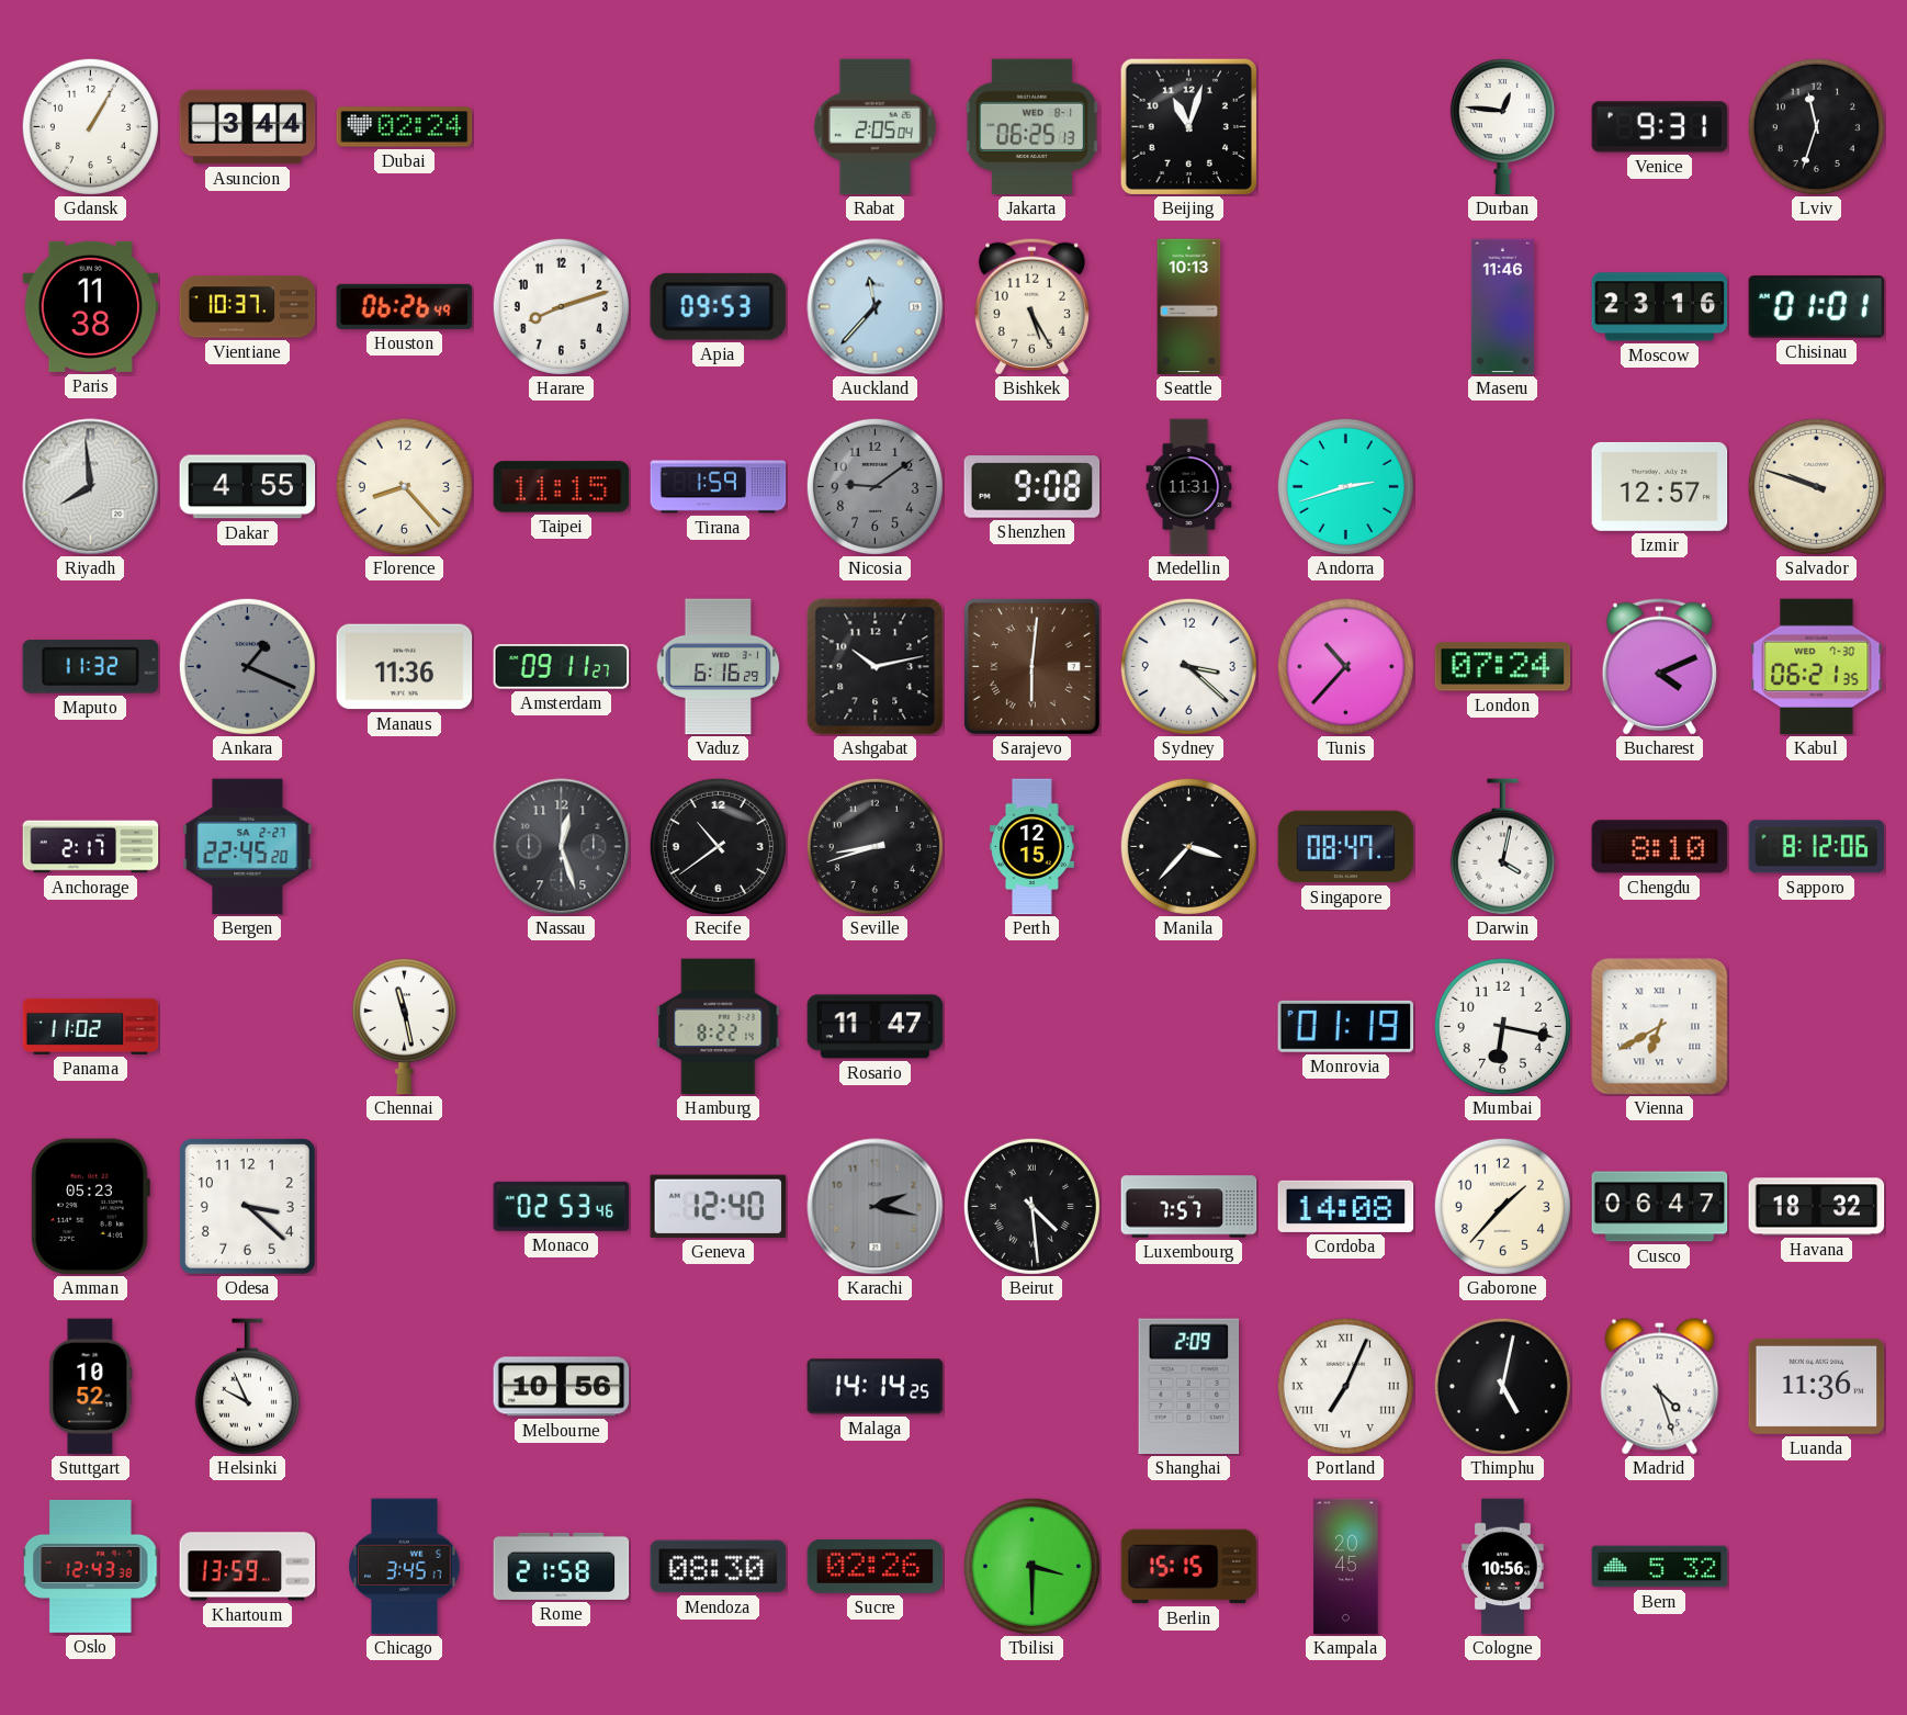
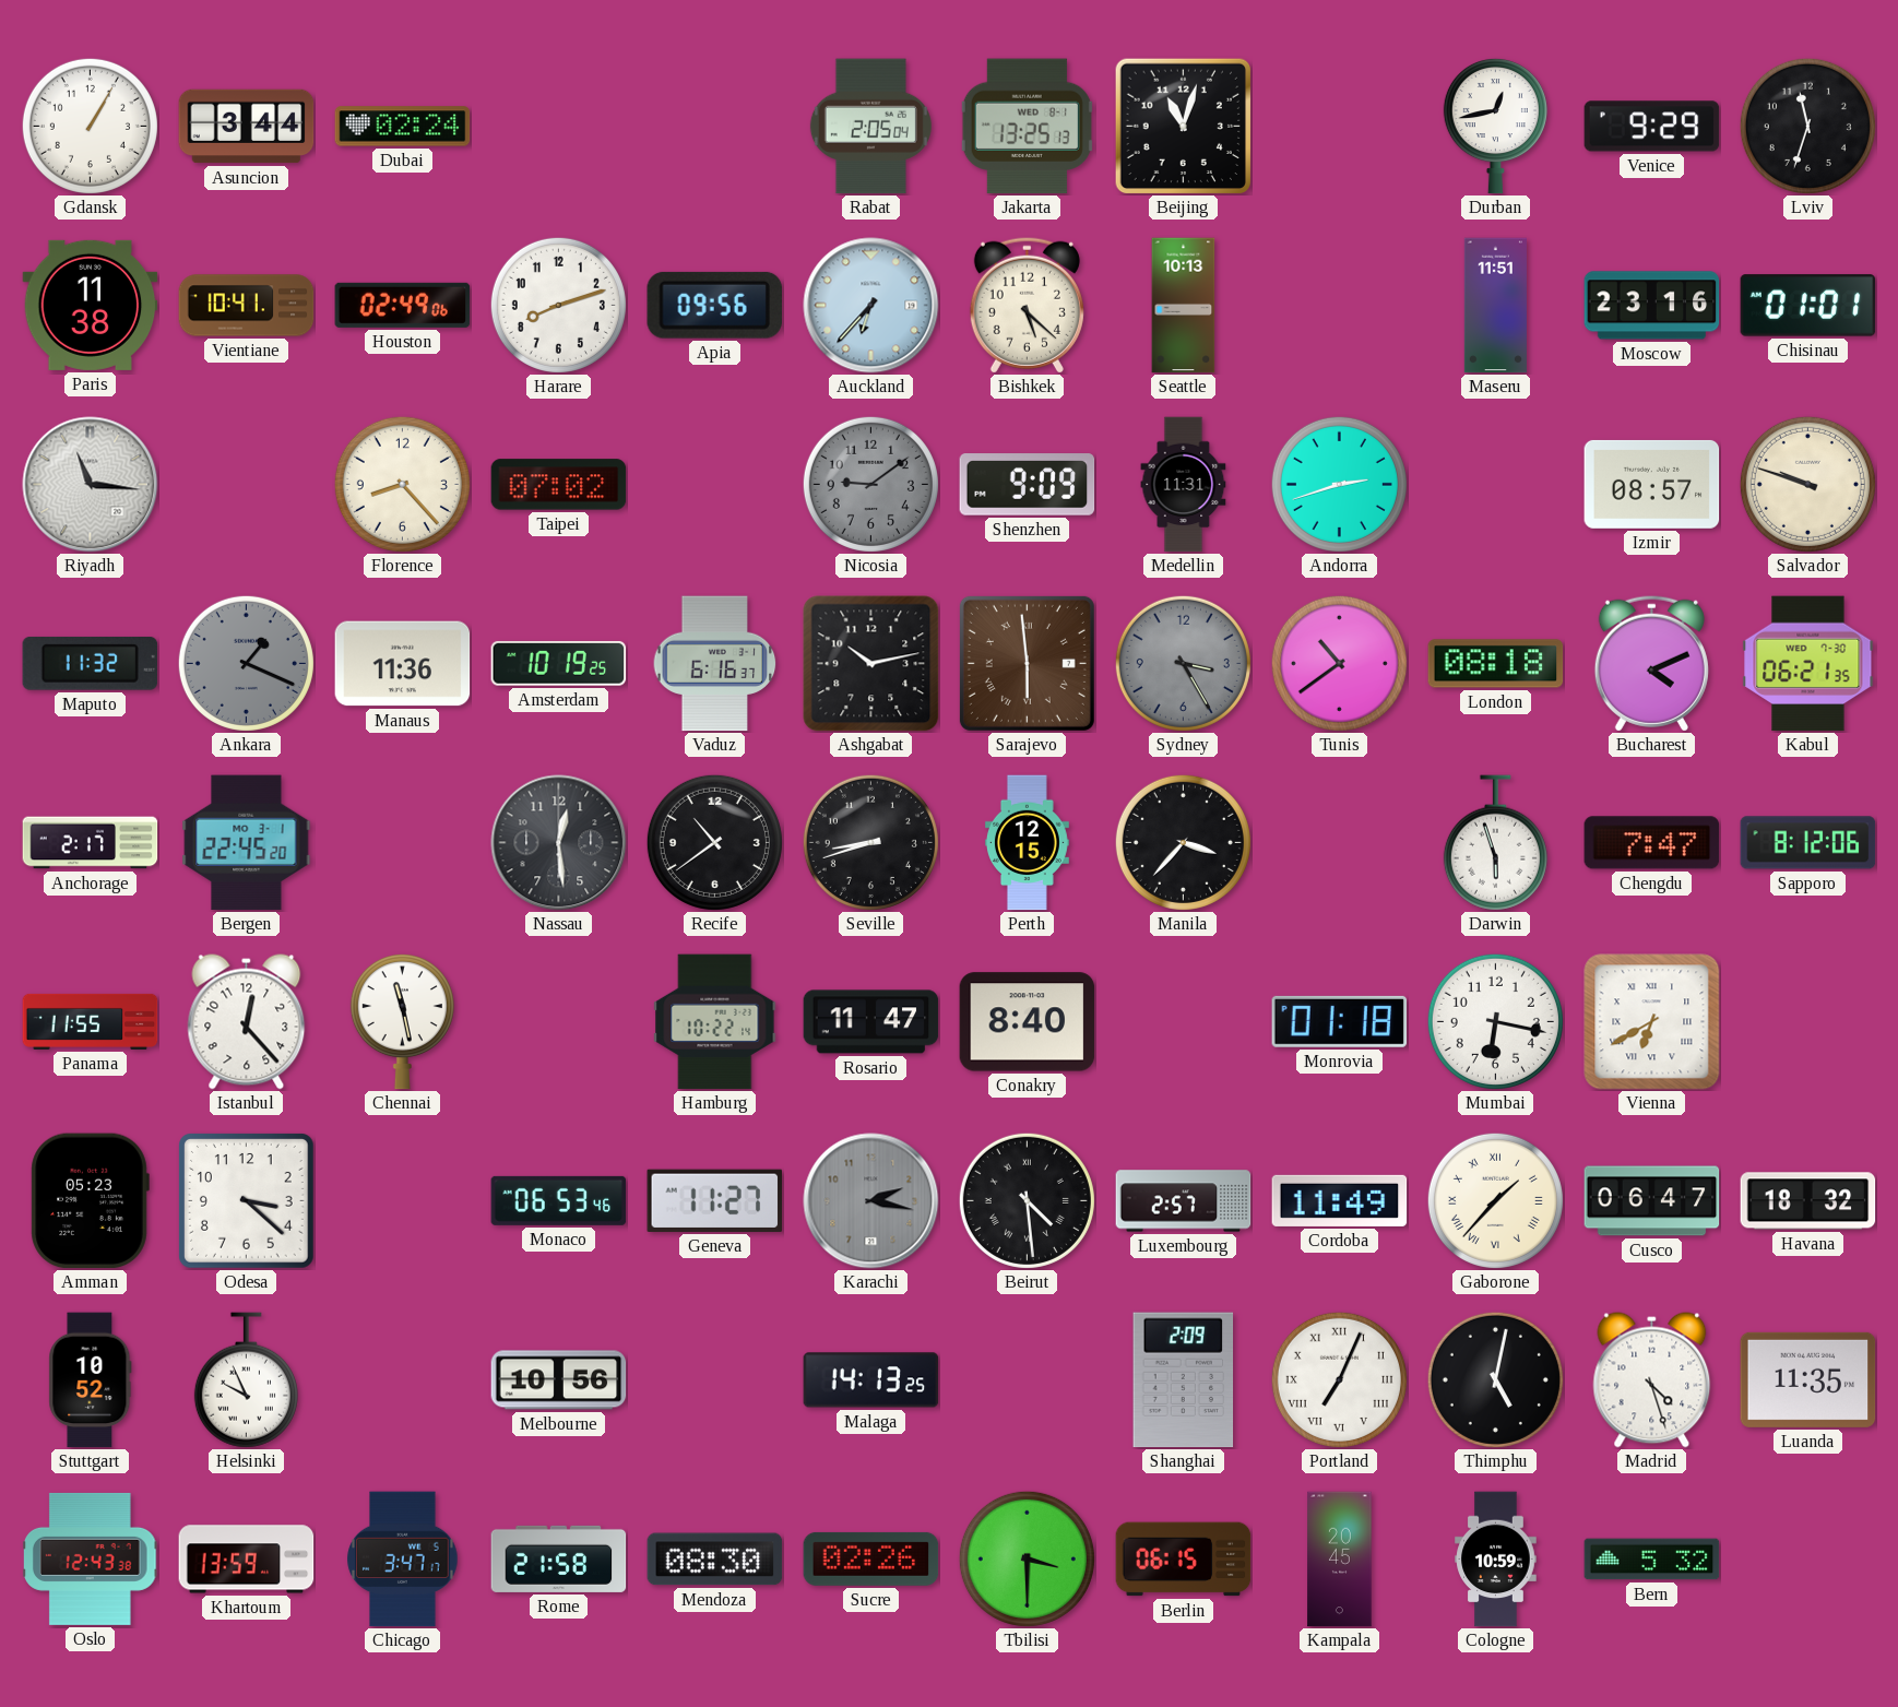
Jakarta: 06:25 -> 13:25 (1027, 127)
Durban: 12:46 -> 12:43 (1495, 126)
Venice: 9:31 -> 9:29 (1652, 127)
Vientiane: 10:37 -> 10:41 (247, 306)
Houston: 06:26 -> 02:49 (403, 305)
Apia: 09:53 -> 09:56 (714, 305)
Auckland: 11:37 -> 6:37 (871, 306)
Bishkek: 5:25 -> 5:22 (1027, 305)
Maseru: 11:46 -> 11:51 (1495, 306)
Riyadh: 7:59 -> 11:16 (91, 485)
Dakar: 4:55 -> none (248, 487)
Taipei: 11:15 -> 07:02 (559, 485)
Tirana: 1:59 -> none (719, 487)
Shenzhen: 9:08 -> 9:09 (1028, 485)
Izmir: 12:57 -> 08:57 (1652, 484)
Amsterdam: 09:11 -> 10:19 (559, 664)
Vaduz: 6:16:29 -> 6:16:37 (715, 664)
Sarajevo: 6:01 -> 5:59 (1027, 663)
Sydney: 3:22 -> 3:25 (1183, 663)
Sydney dial: white -> grey (1183, 663)
Tunis: 10:37 -> 10:39 (1339, 663)
London: 07:24 -> 08:18 (1496, 664)
Bergen date: SA 2-27 -> MO 3-1 (247, 843)
Nassau: 12:27 -> 12:29 (559, 843)
Singapore: 08:47 -> none (1346, 847)
Darwin: 4:02 -> 5:57 (1495, 843)
Chengdu: 8:10 -> 7:47 (1652, 843)
Panama: 11:02 -> 11:55 (91, 1021)
Istanbul: none -> 12:23 (247, 1022)
Hamburg: 8:22 -> 10:22 (715, 1022)
Conakry: none -> 8:40 (1028, 1022)
Monrovia: 01:19 -> 01:18 (1340, 1021)
Monaco: 02:53 -> 06:53 (559, 1200)
Geneva: 12:40 -> 11:27 (715, 1200)
Luxembourg: 7:57 -> 2:57 (1184, 1201)
Cordoba: 14:08 -> 11:49 (1340, 1200)
Gaborone numerals: Arabic -> Roman (1495, 1200)
Malaga: 14:14 -> 14:13 (871, 1380)
Luanda: 11:36 -> 11:35 (1808, 1379)
Chicago: 3:45 -> 3:47 (403, 1560)
Berlin: 15:15 -> 06:15 (1184, 1560)
Cologne: 10:56 -> 10:59 (1496, 1560)
